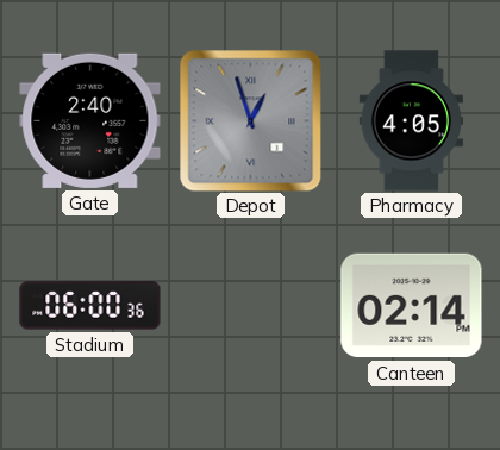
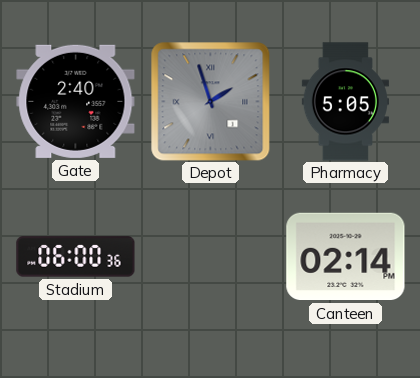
Depot: 12:57 -> 1:57 (210, 101)
Pharmacy: 4:05 -> 5:05 (345, 102)
